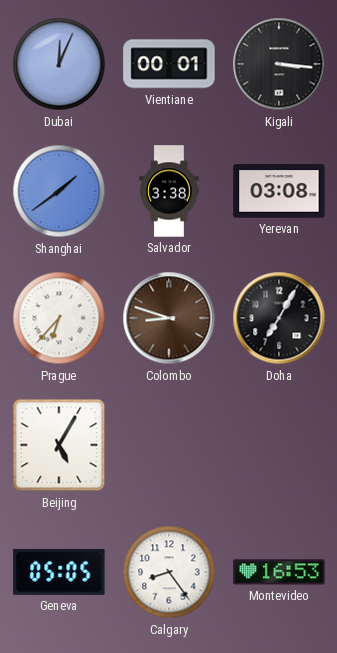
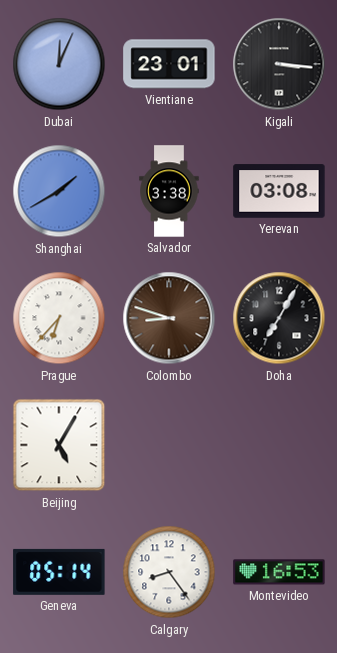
Vientiane: 00:01 -> 23:01 (169, 64)
Shanghai: 1:39 -> 1:40 (59, 191)
Geneva: 05:05 -> 05:14 (59, 572)
